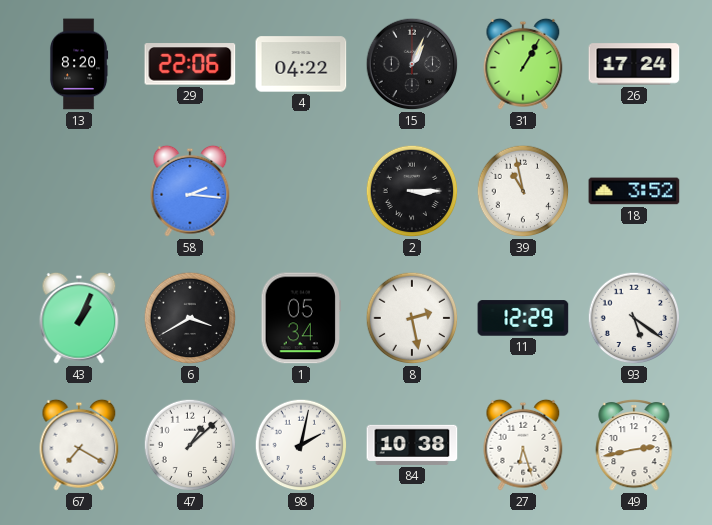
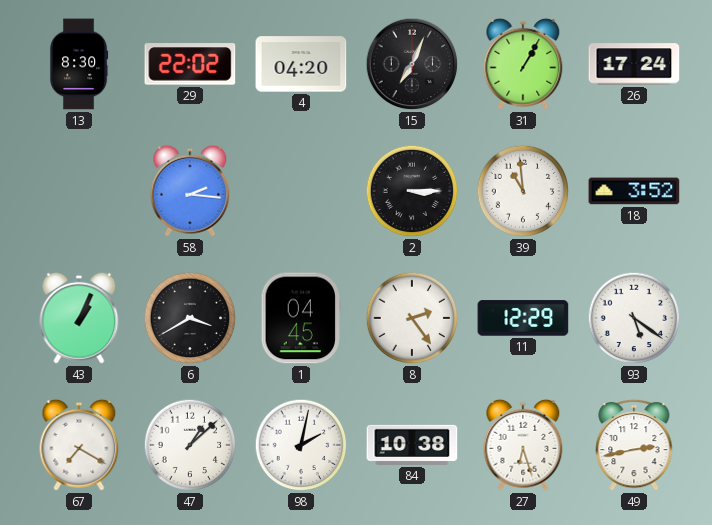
13: 8:20 -> 8:30 (79, 64)
29: 22:06 -> 22:02 (190, 64)
4: 04:22 -> 04:20 (301, 64)
15: 1:04 -> 7:04 (412, 64)
39: 10:58 -> 10:59 (523, 191)
1: 05:34 -> 04:45 (300, 318)
8: 2:28 -> 2:24 (412, 318)
